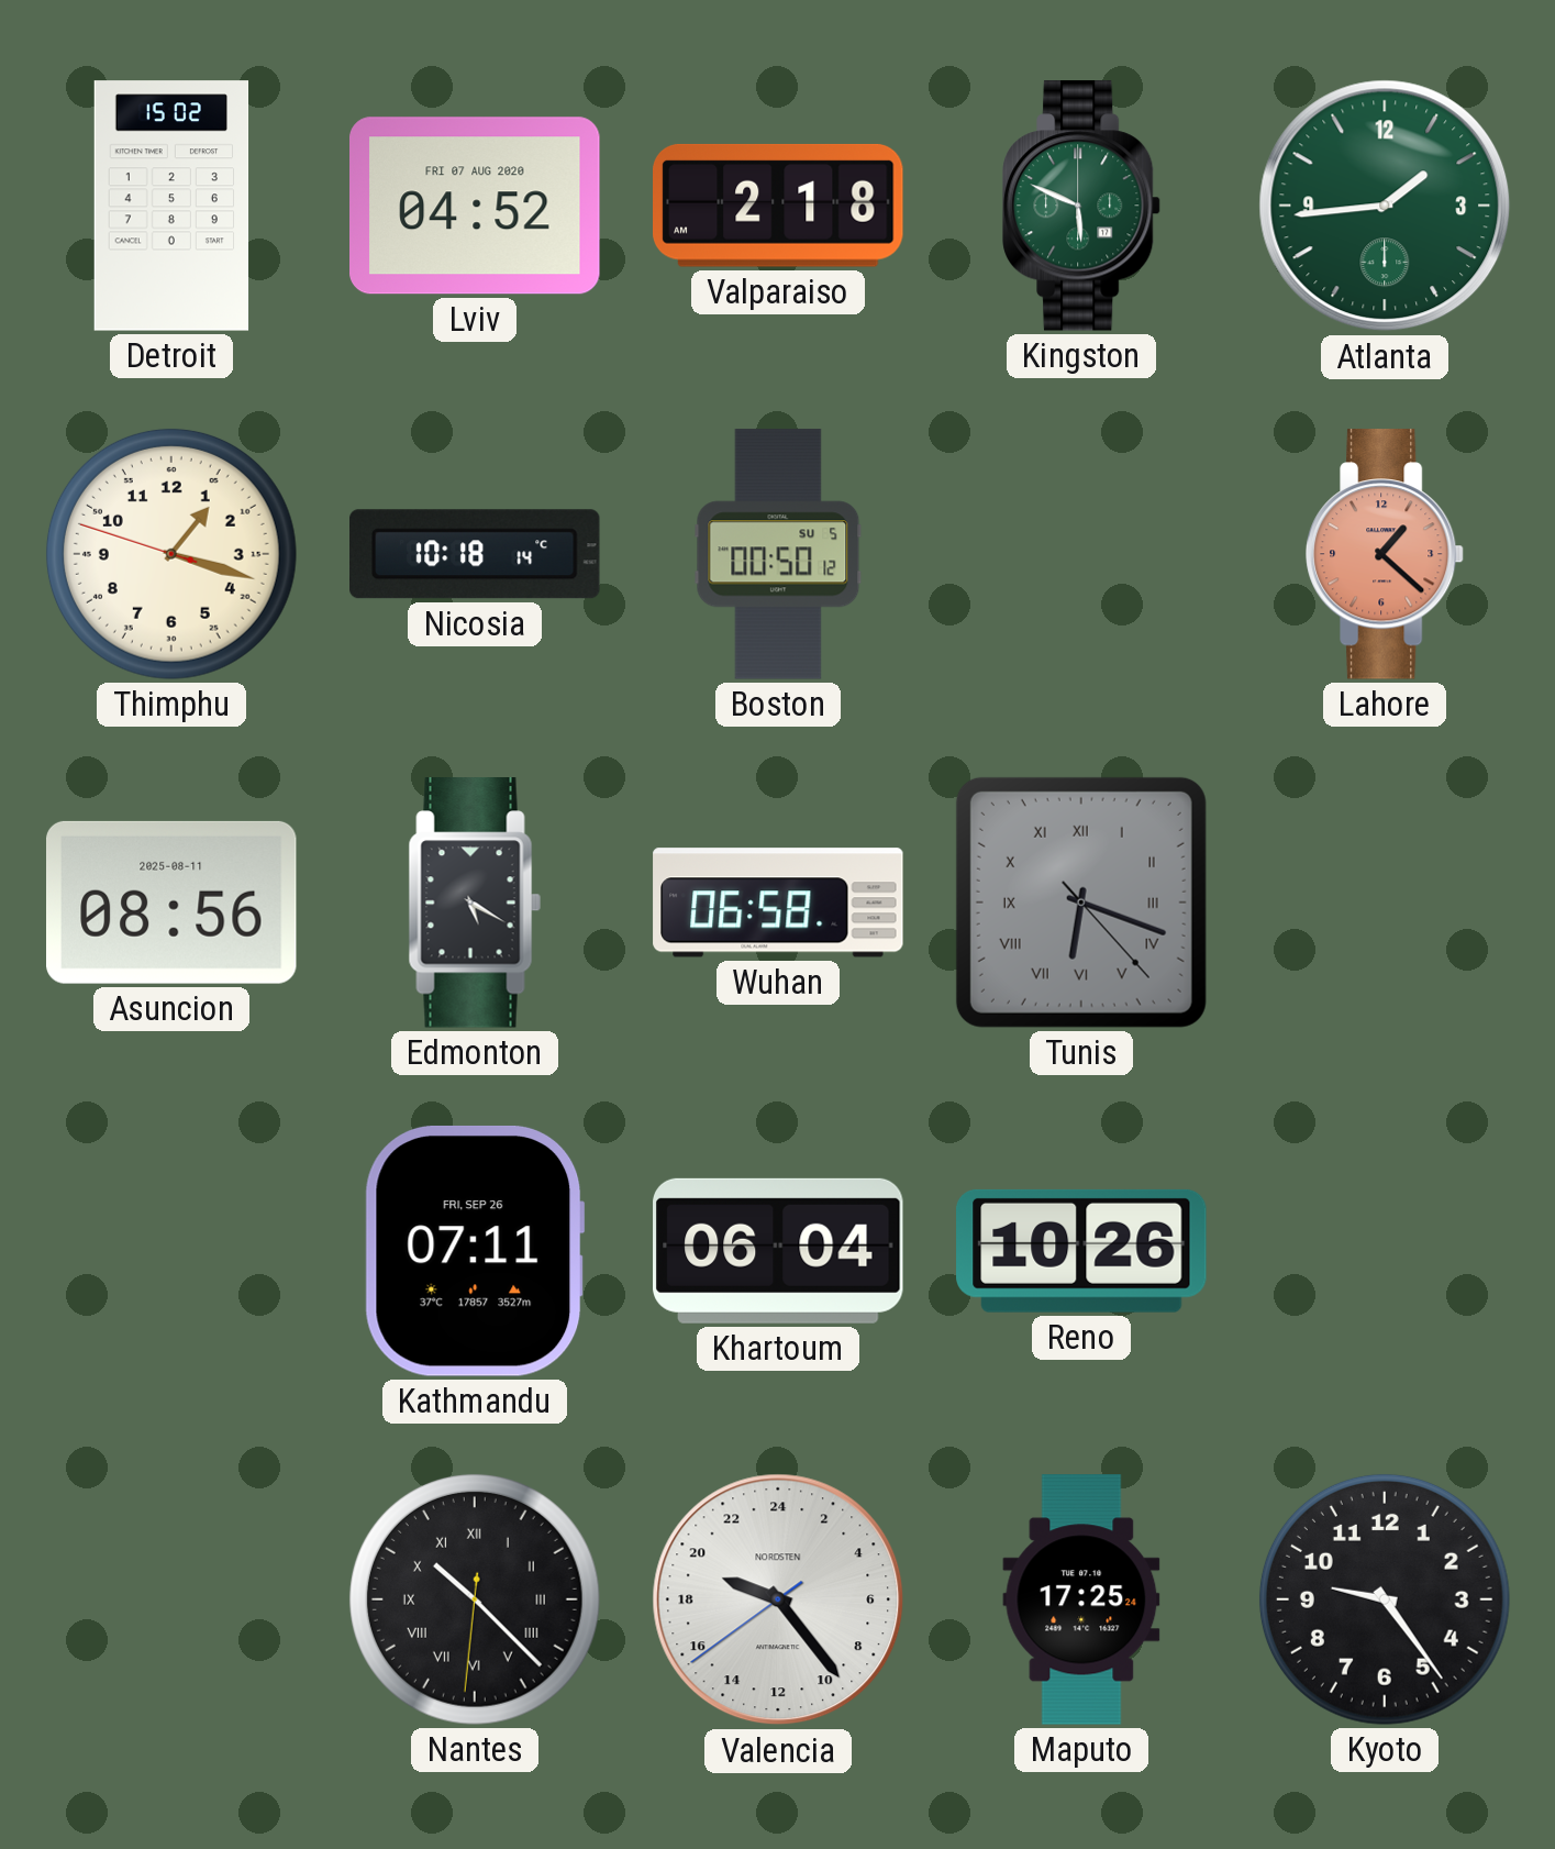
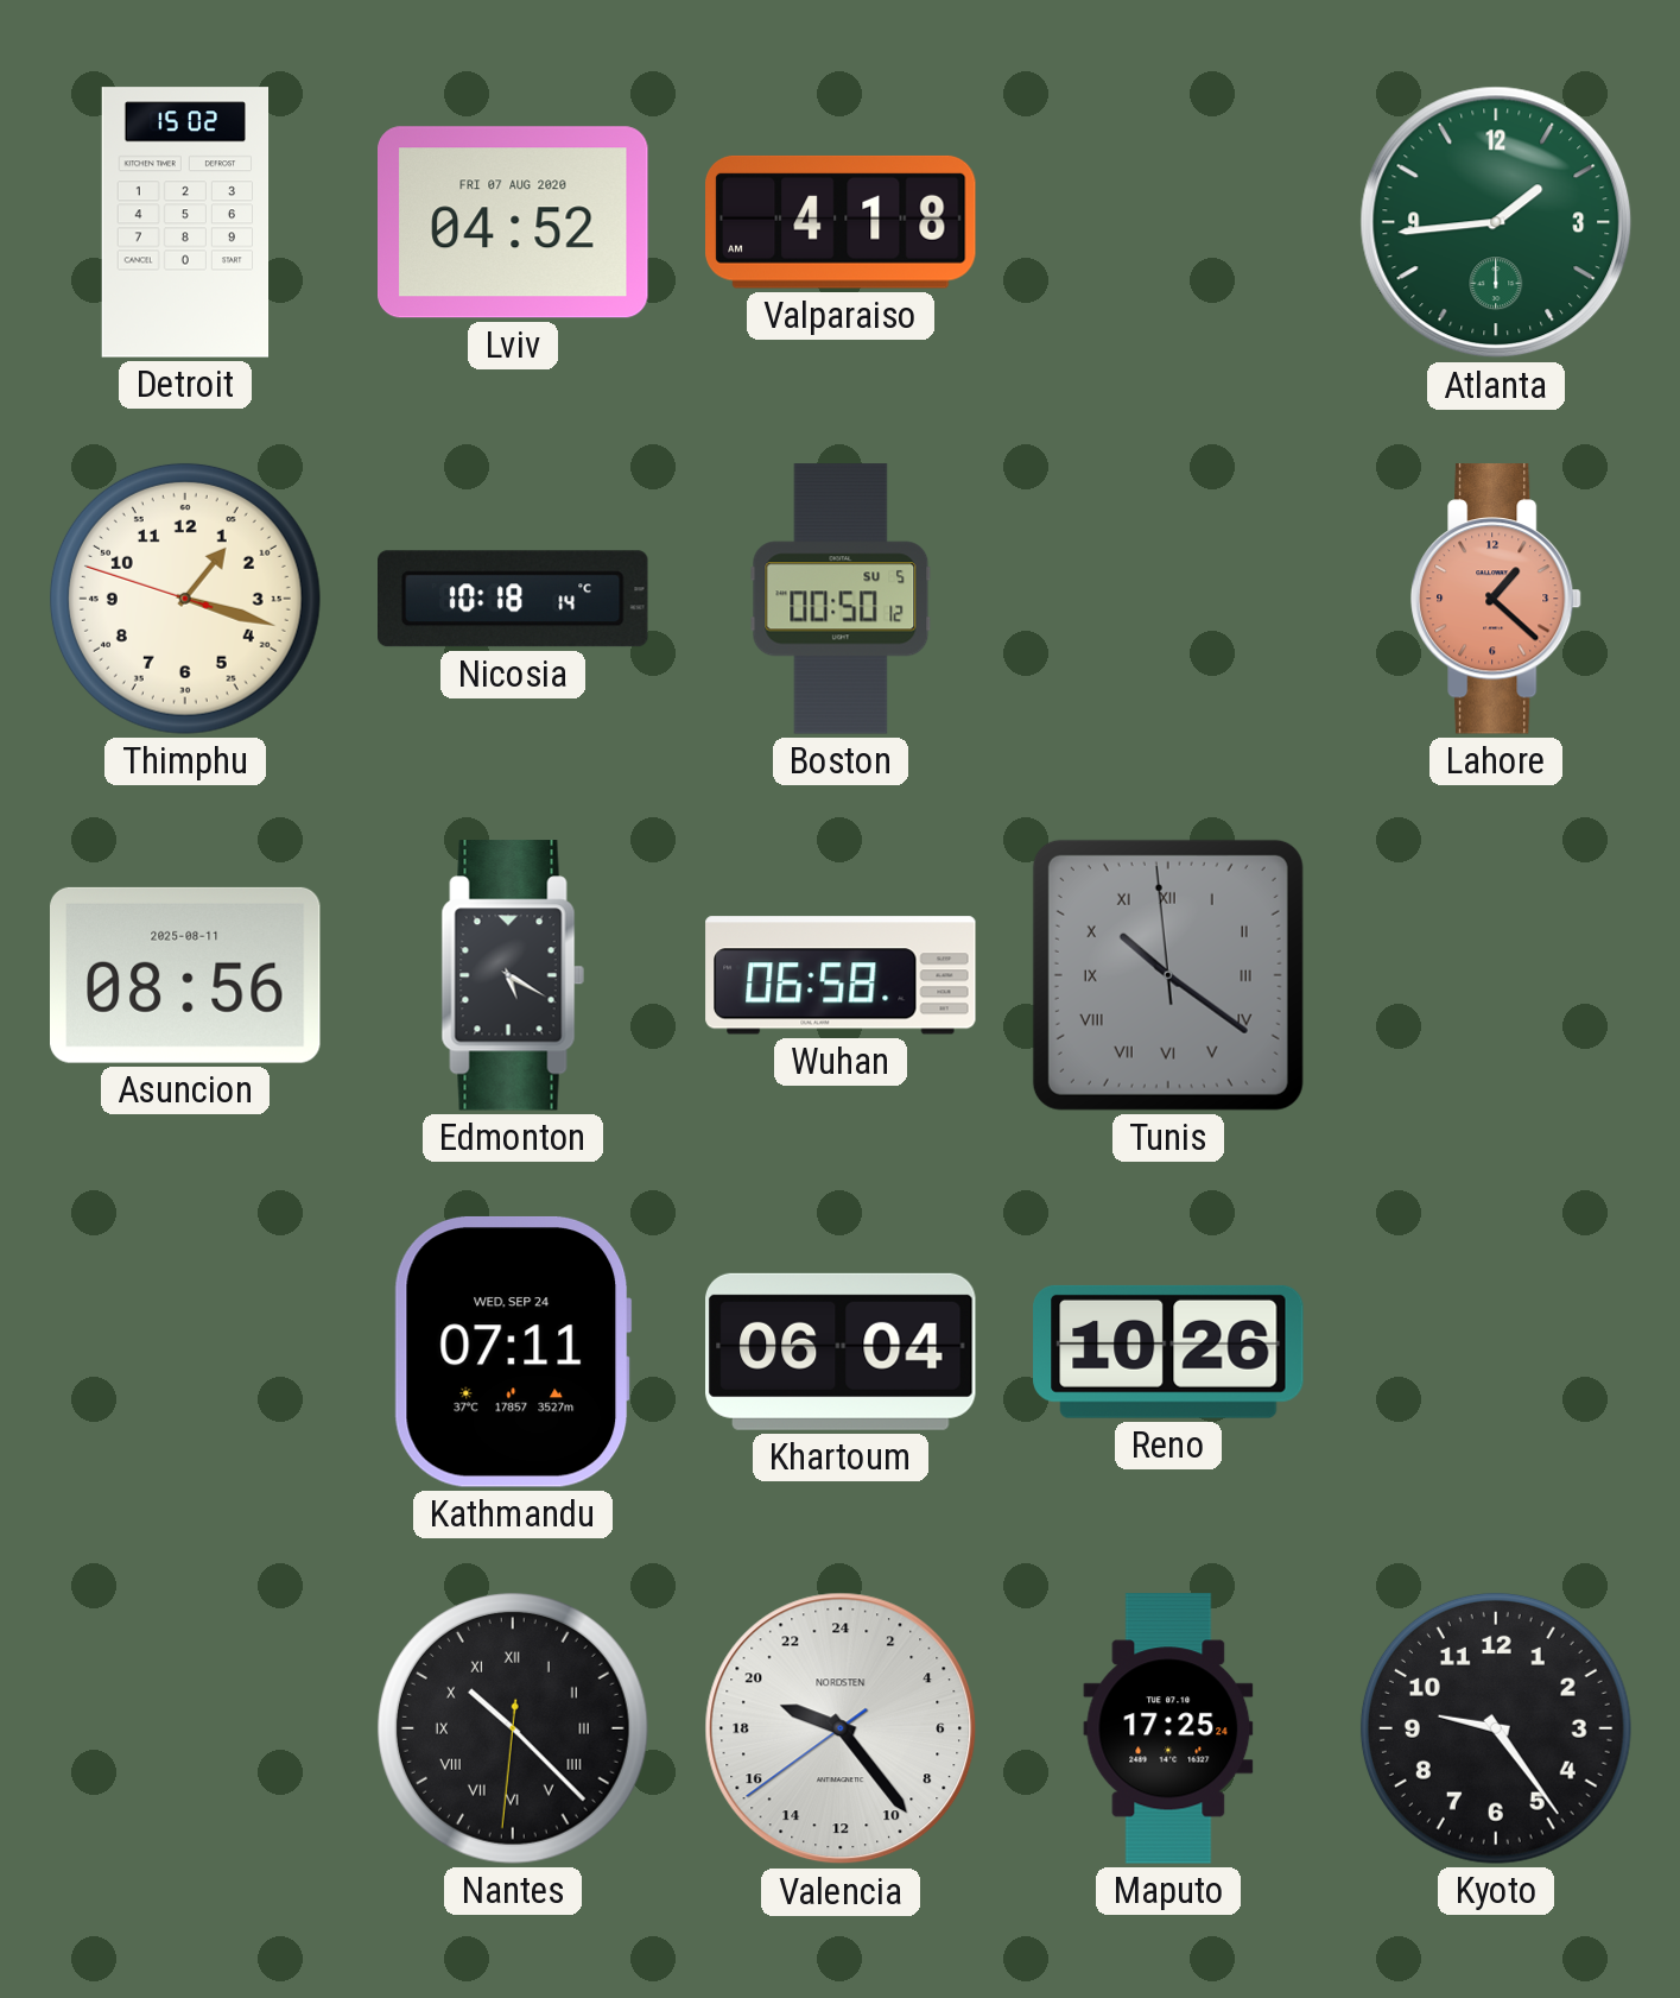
Valparaiso: 2:18 -> 4:18 (842, 222)
Kingston: 5:49 -> none (1081, 206)
Tunis: 6:18 -> 10:20 (1168, 975)
Kathmandu date: FRI, SEP 26 -> WED, SEP 24 (513, 1352)
